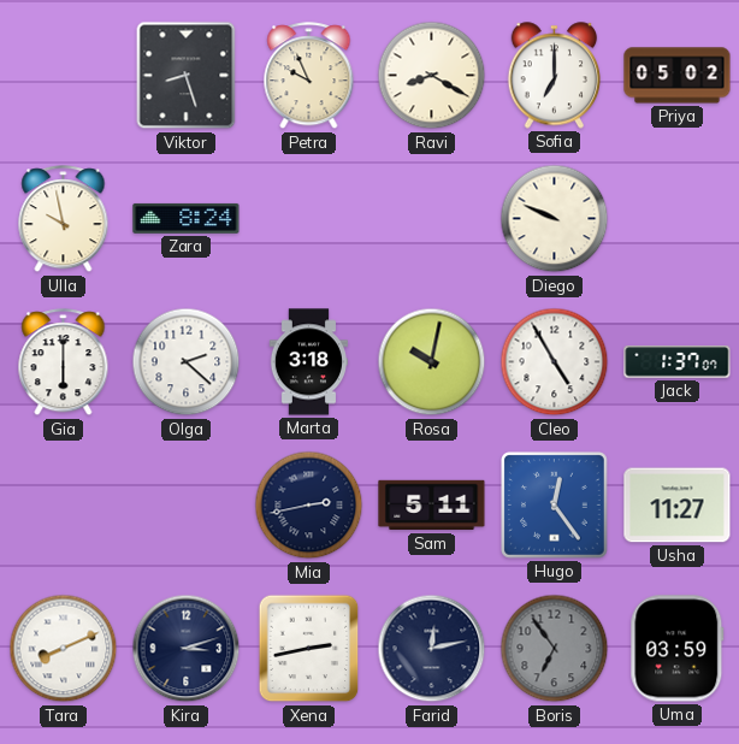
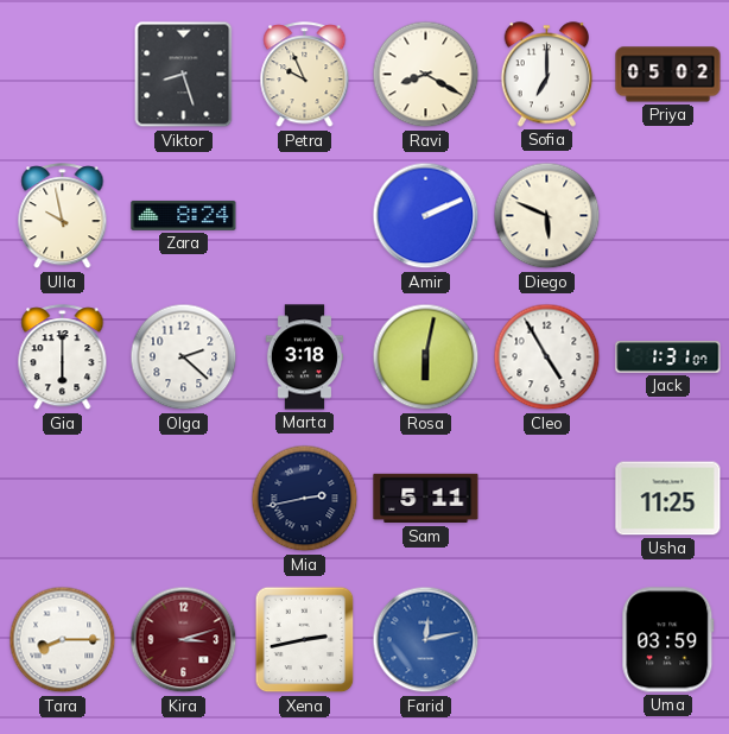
Amir: none -> 2:11 (426, 216)
Diego: 9:49 -> 5:49 (547, 216)
Rosa: 10:02 -> 6:02 (426, 357)
Jack: 1:37 -> 1:31 (668, 357)
Hugo: 12:24 -> none (555, 506)
Usha: 11:27 -> 11:25 (668, 499)
Tara: 8:11 -> 8:15 (63, 640)
Kira dial: navy -> burgundy (184, 640)
Farid dial: navy -> blue (426, 640)
Boris: 6:54 -> none (555, 649)
